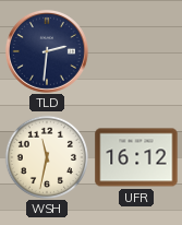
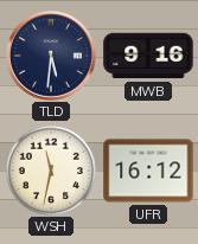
TLD: 2:31 -> 5:31 (51, 56)
MWB: none -> 9:16 (148, 56)
